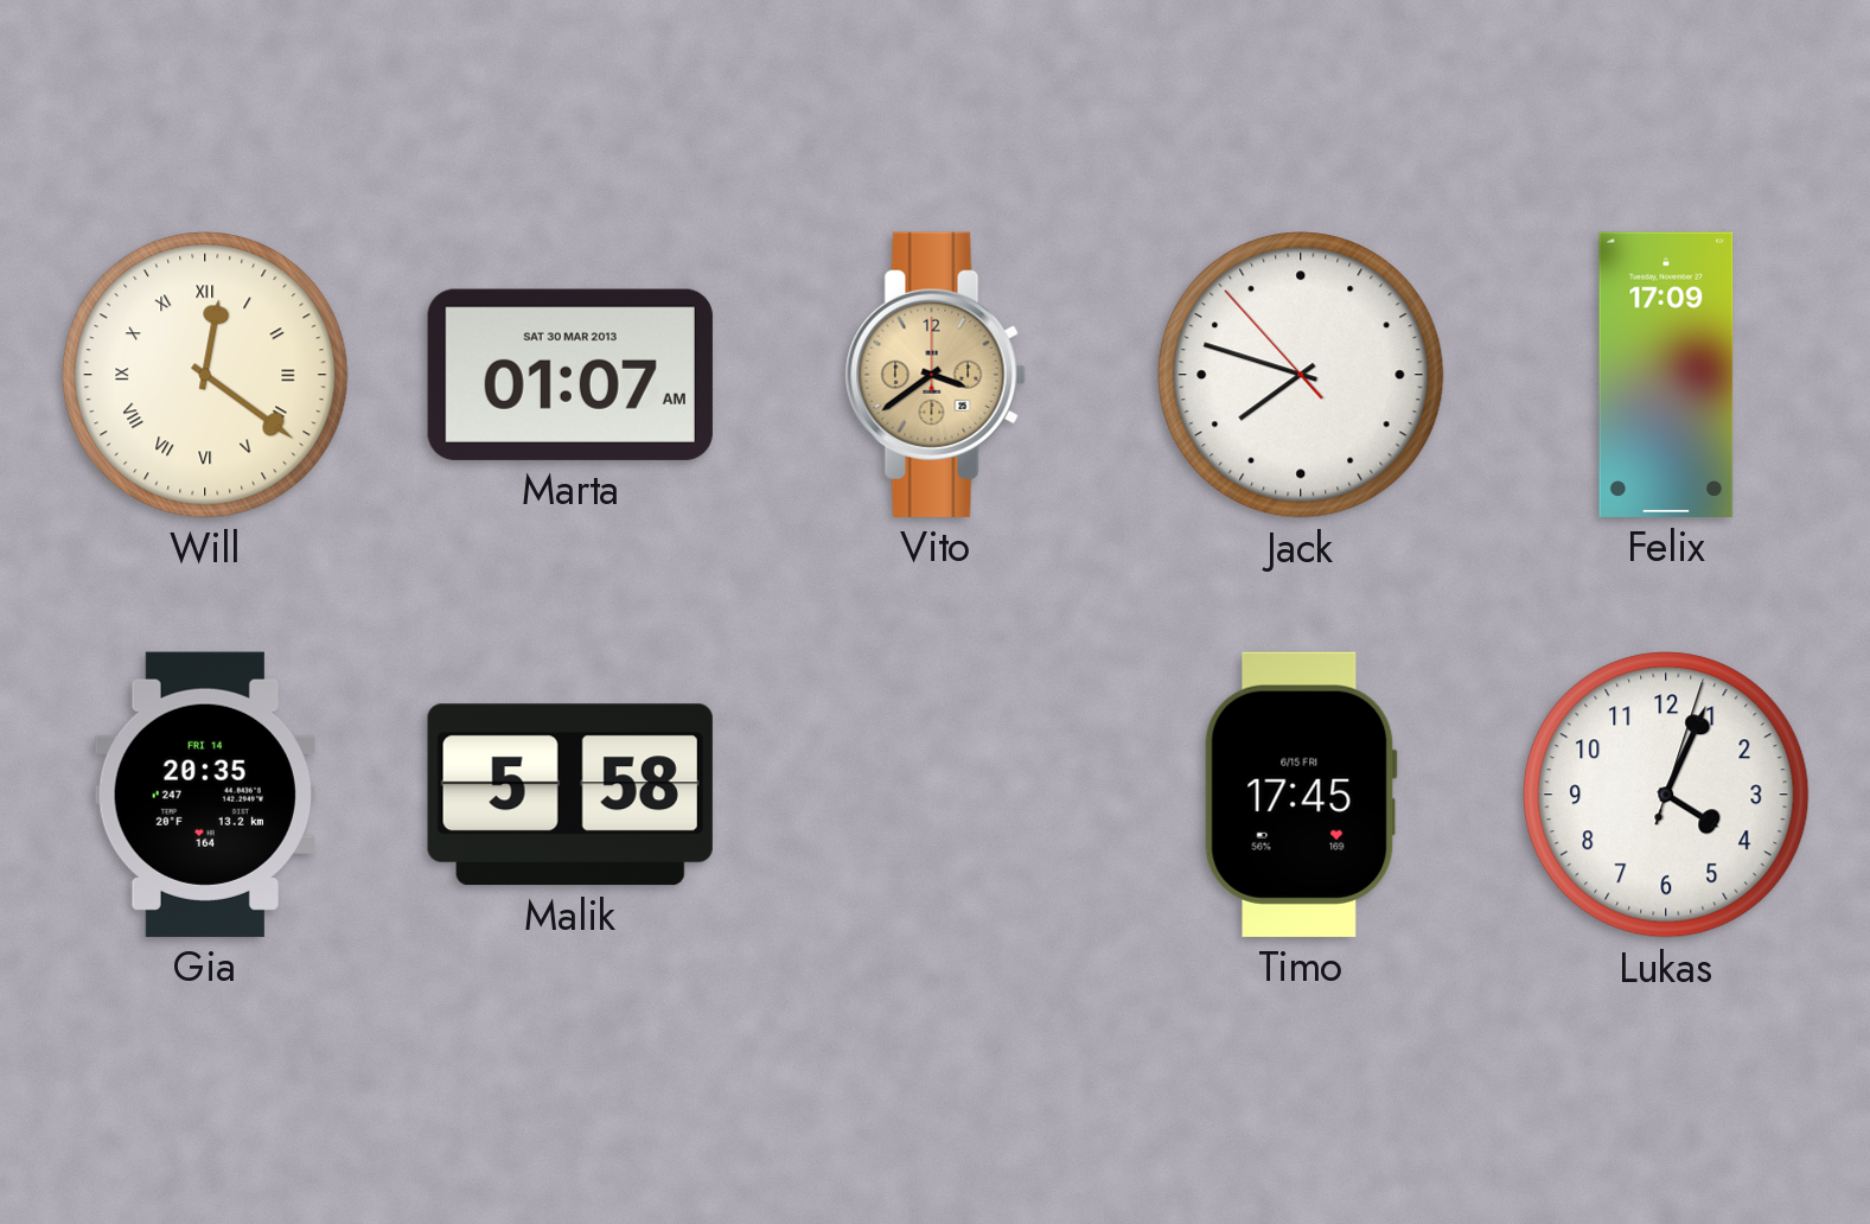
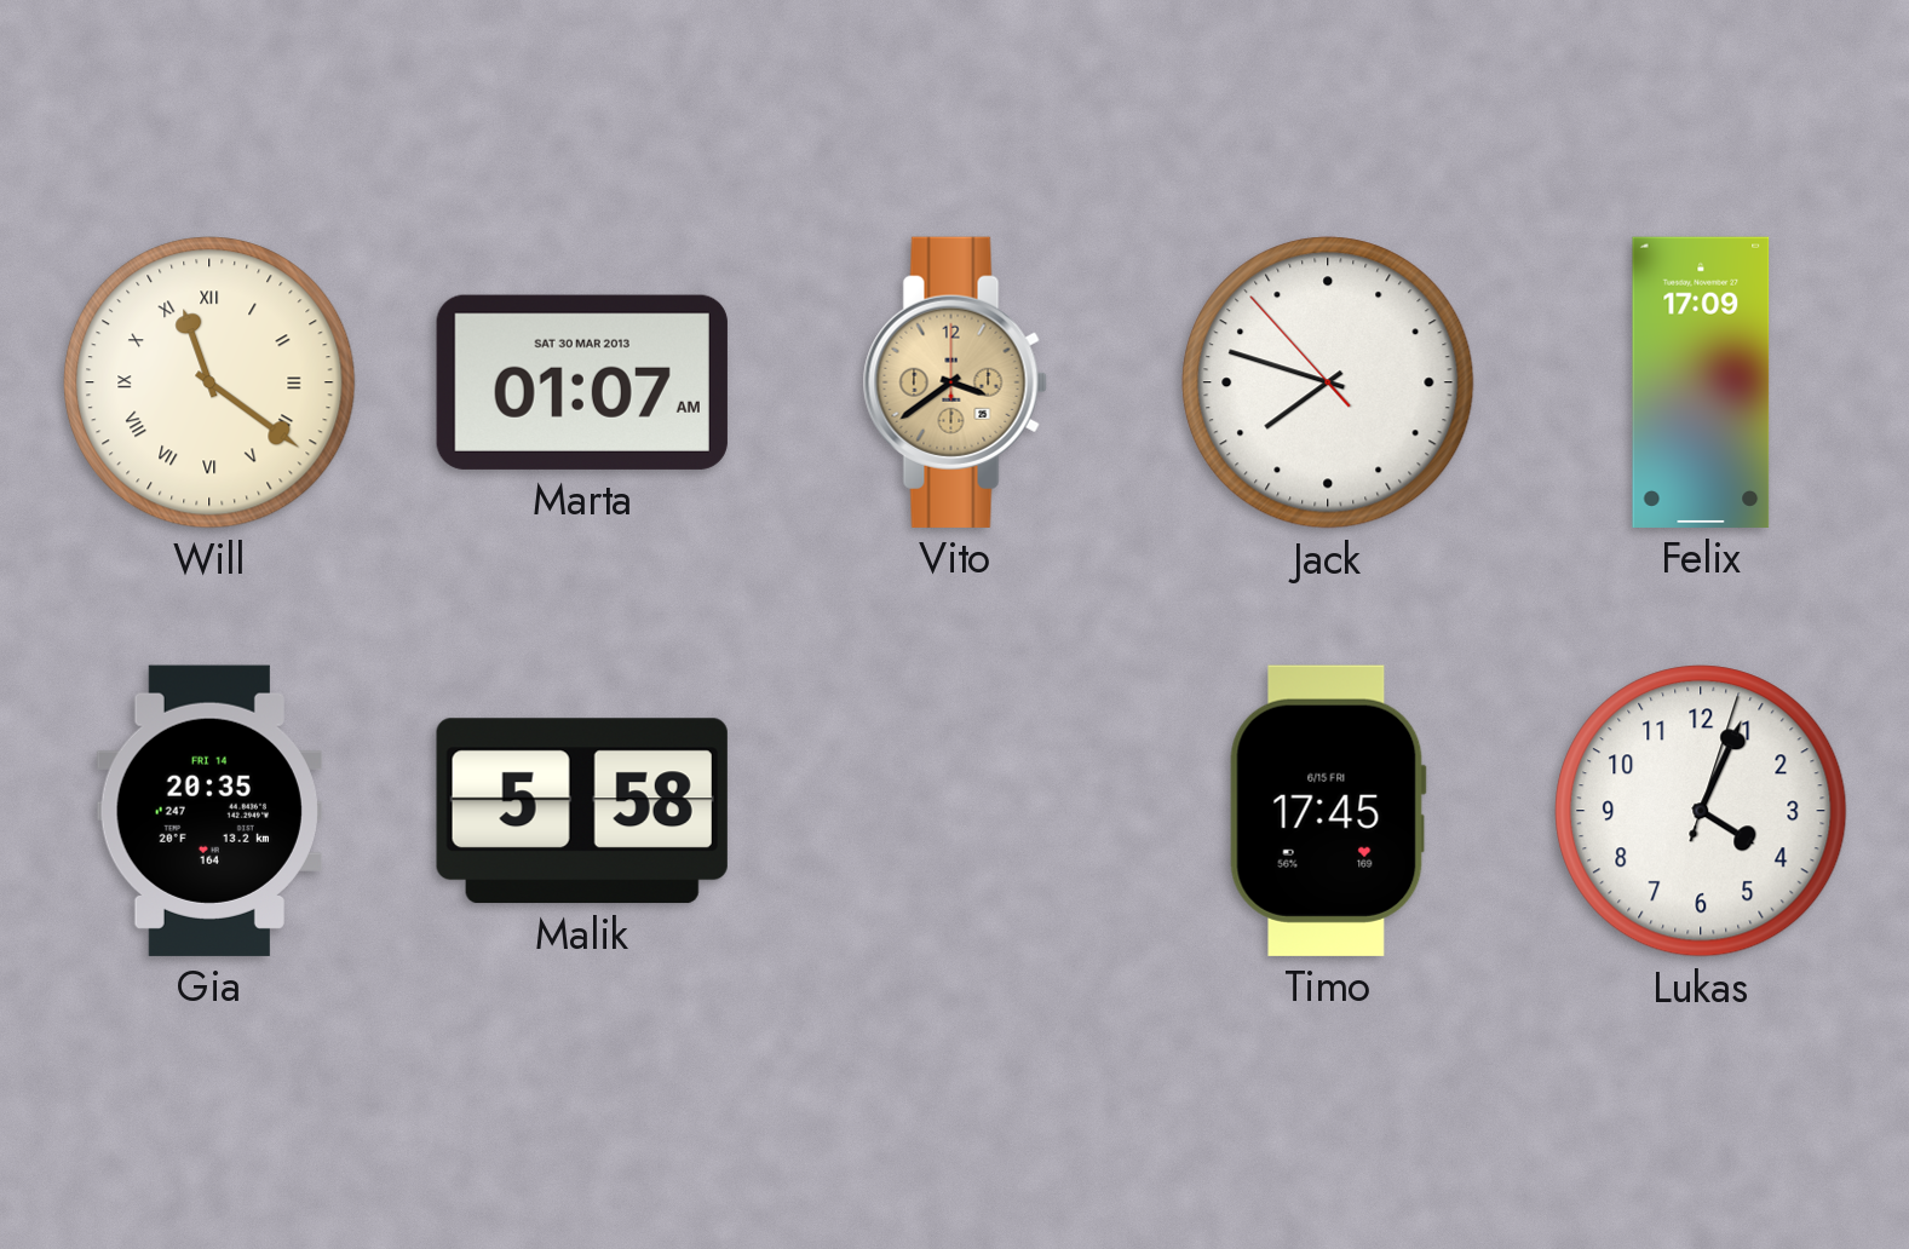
Will: 12:21 -> 11:21 (209, 382)
